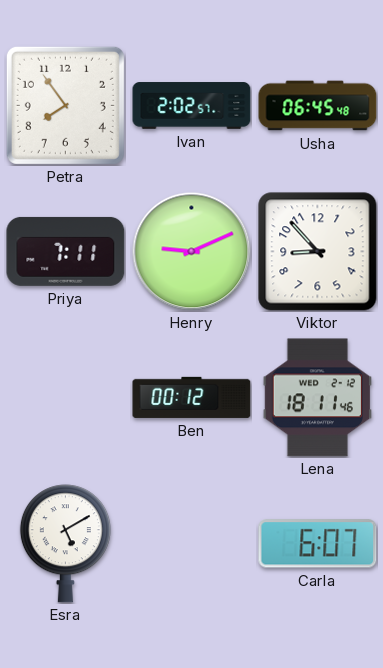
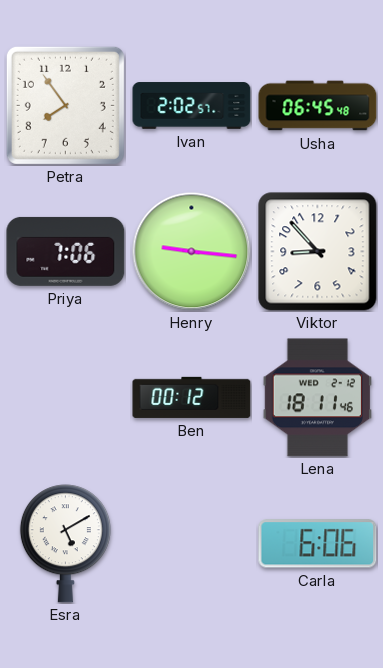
Priya: 7:11 -> 7:06 (66, 251)
Henry: 9:11 -> 9:16 (192, 252)
Carla: 6:07 -> 6:06 (318, 544)
